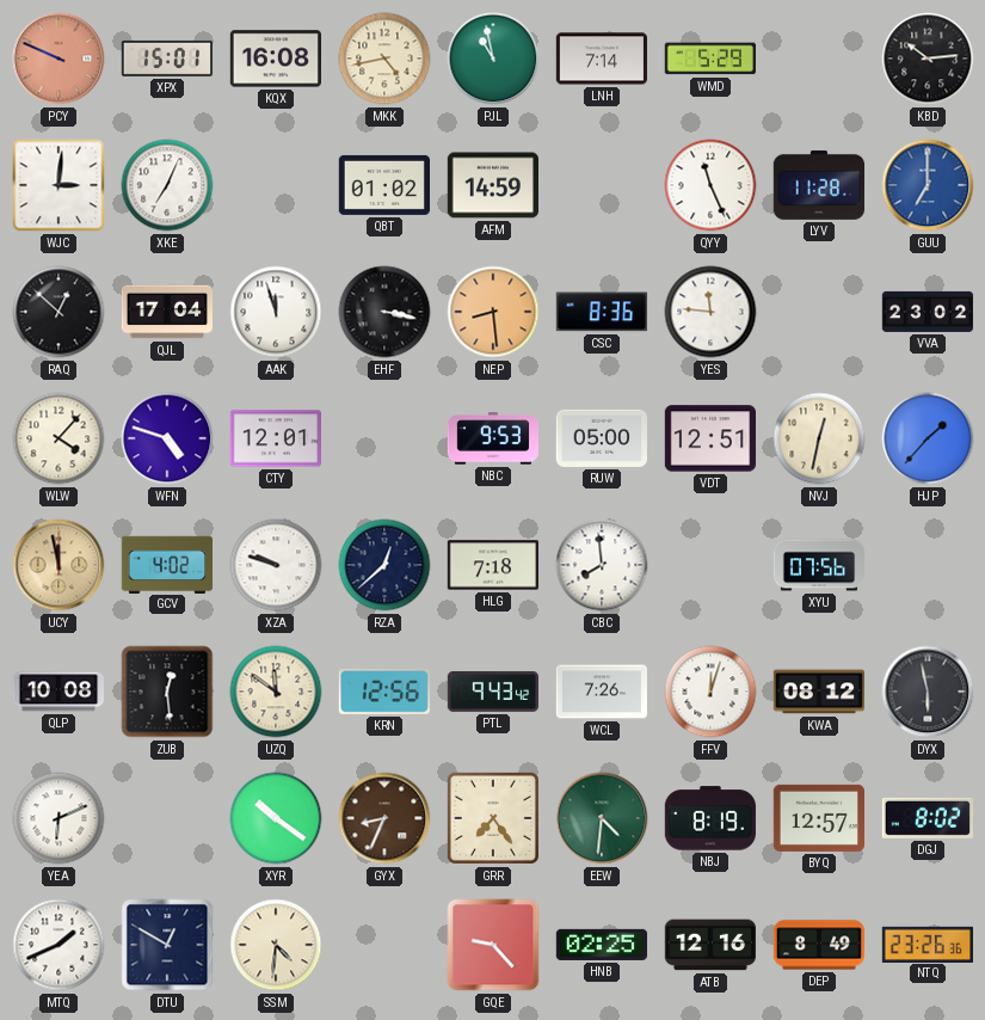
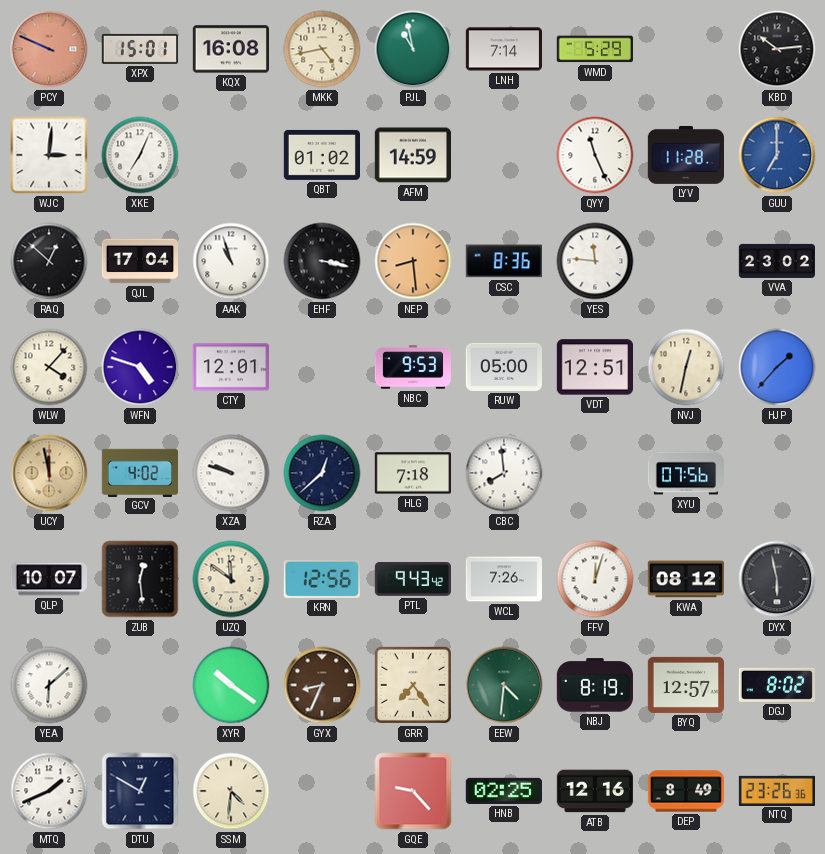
AAK: 11:57 -> 10:57 (231, 261)
QLP: 10:08 -> 10:07 (48, 579)
YEA: 6:11 -> 6:08 (49, 685)
